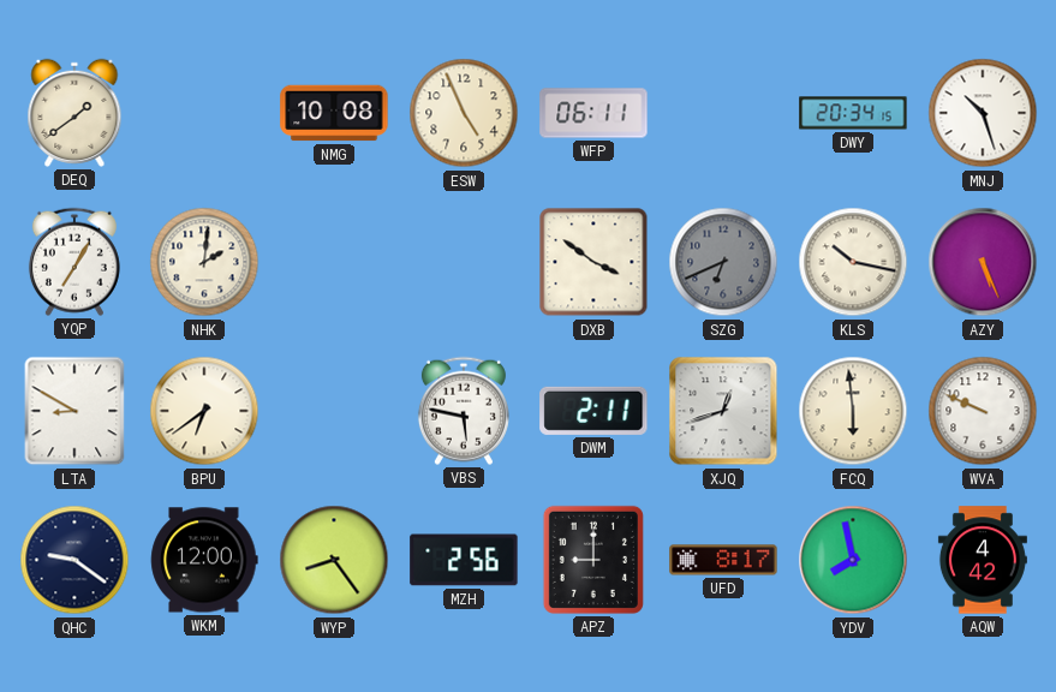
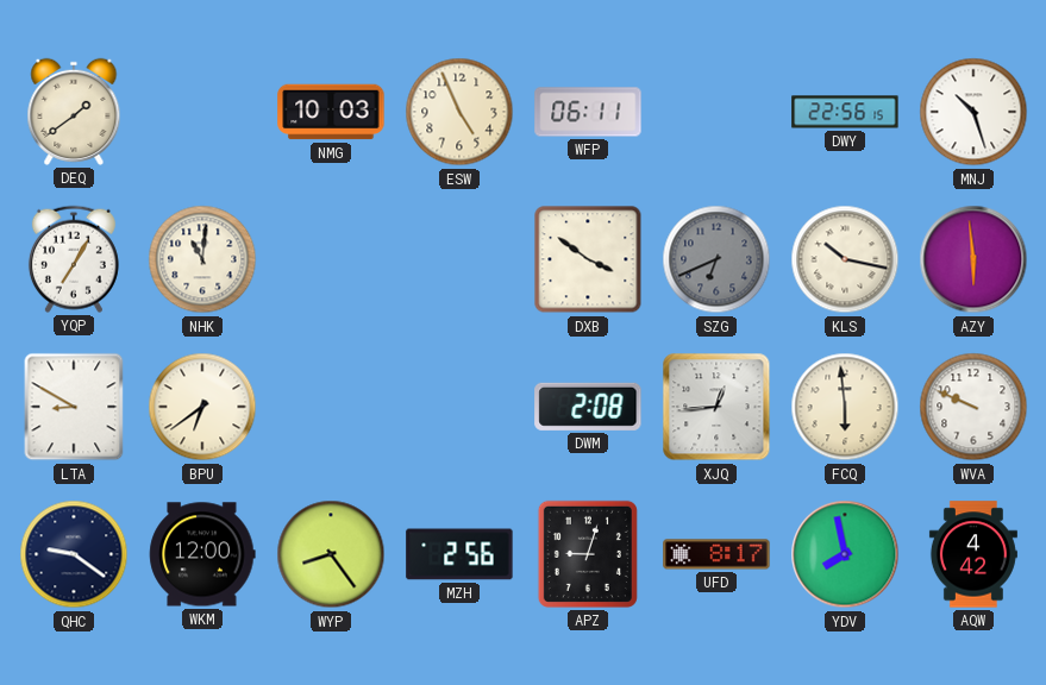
NMG: 10:08 -> 10:03 (331, 112)
DWY: 20:34 -> 22:56 (845, 112)
NHK: 2:01 -> 11:01 (202, 259)
AZY: 5:26 -> 5:59 (973, 259)
VBS: 5:47 -> none (464, 411)
DWM: 2:11 -> 2:08 (588, 407)
XJQ: 12:42 -> 12:44 (716, 407)
APZ: 9:00 -> 9:03 (588, 554)
